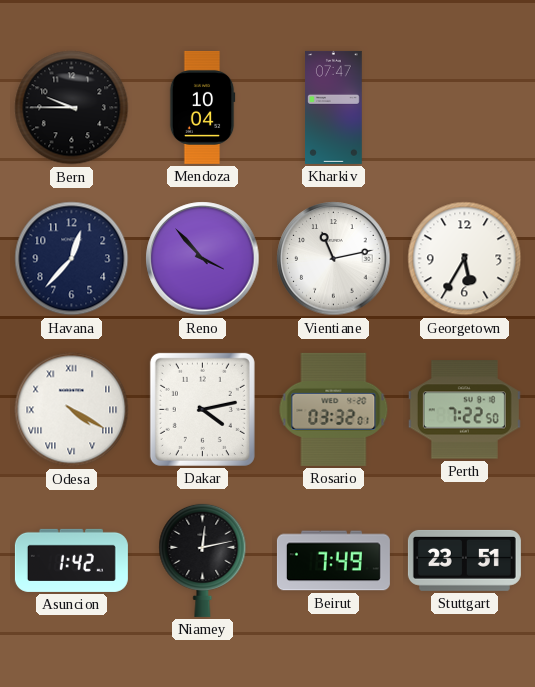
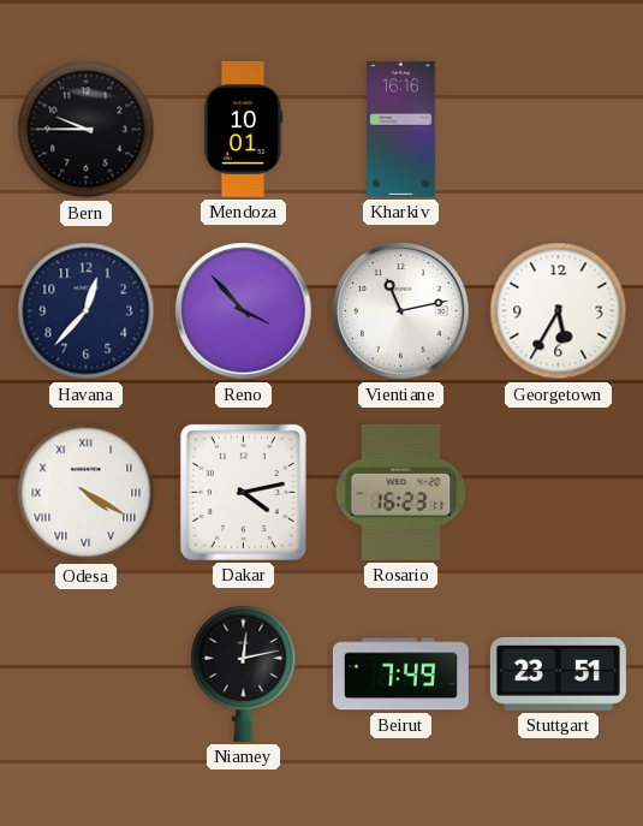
Mendoza: 10:04 -> 10:01 (243, 129)
Kharkiv: 07:47 -> 16:16 (401, 129)
Rosario: 03:32 -> 16:23 (401, 492)
Perth: 7:22 -> none (464, 410)
Asuncion: 1:42 -> none (71, 560)
